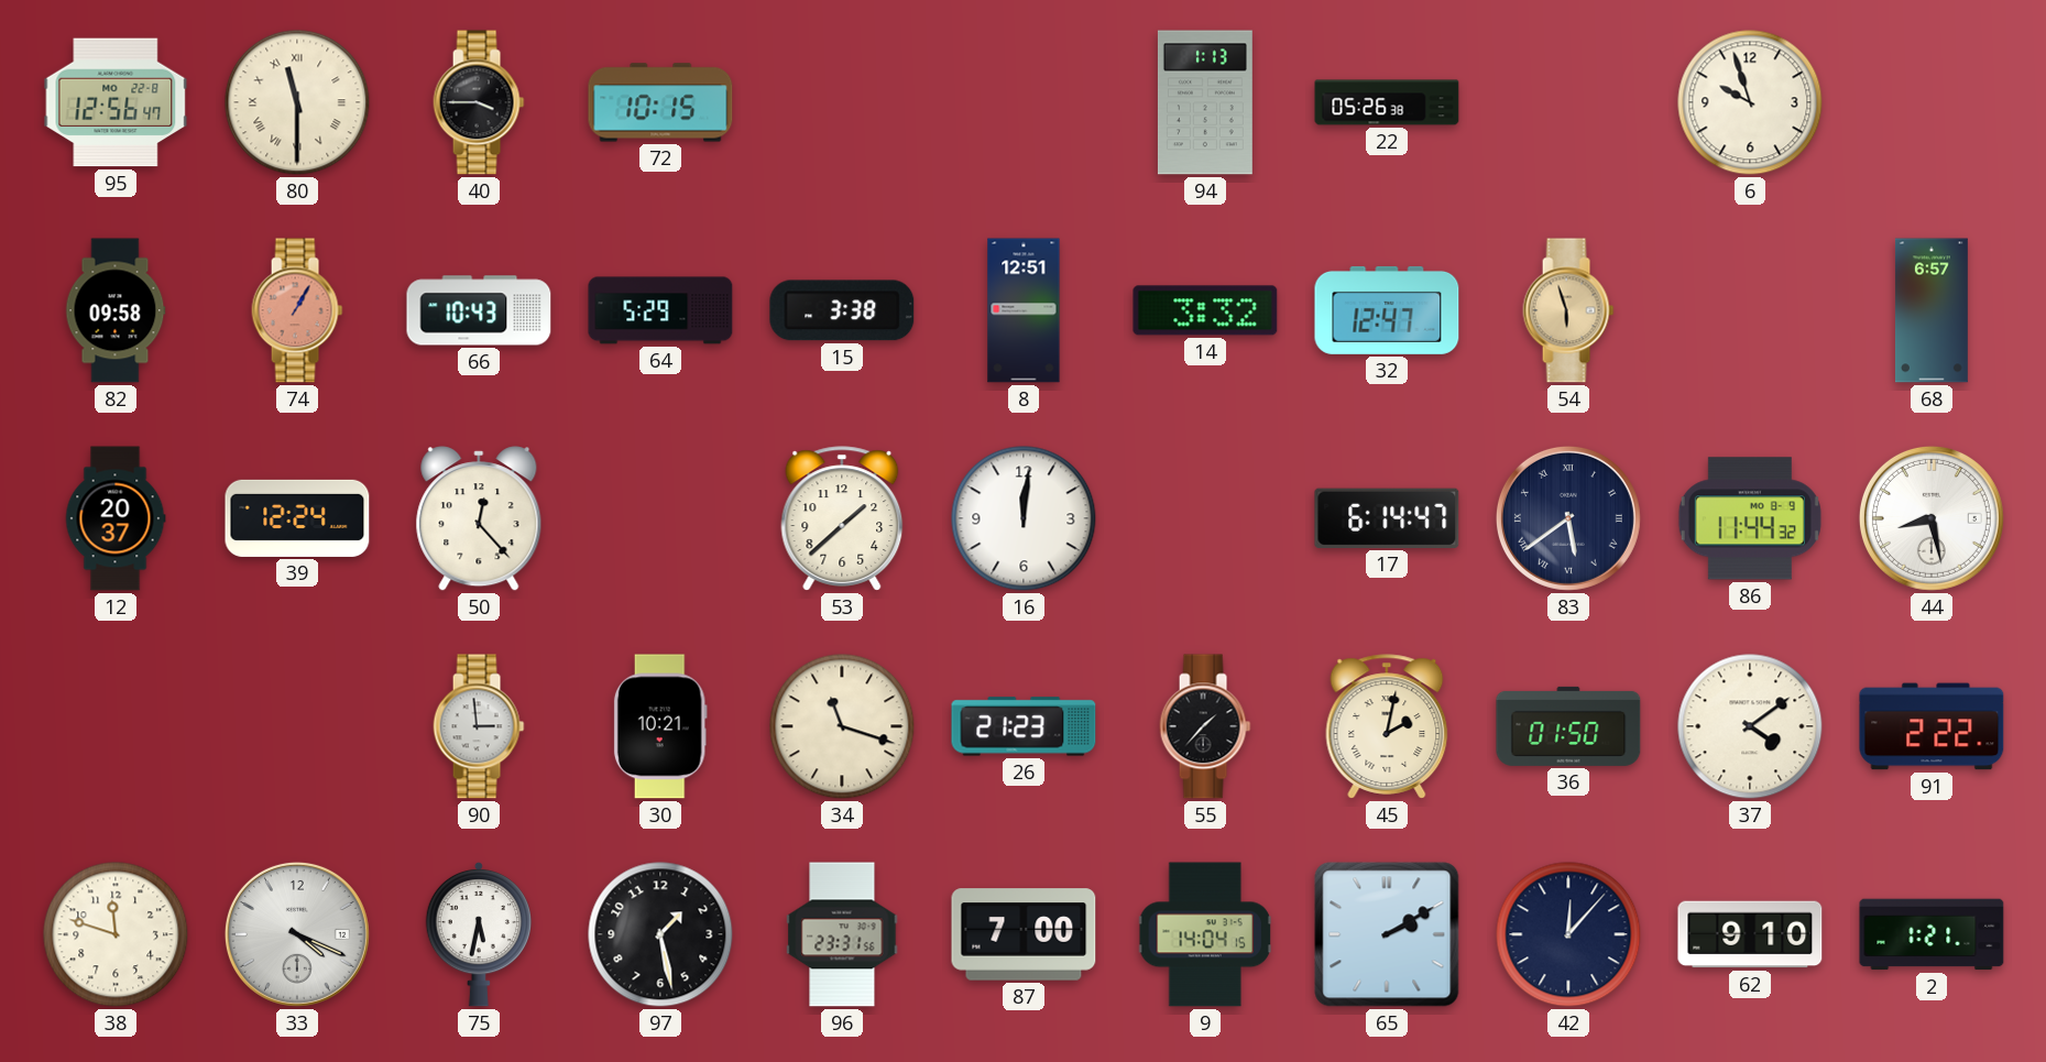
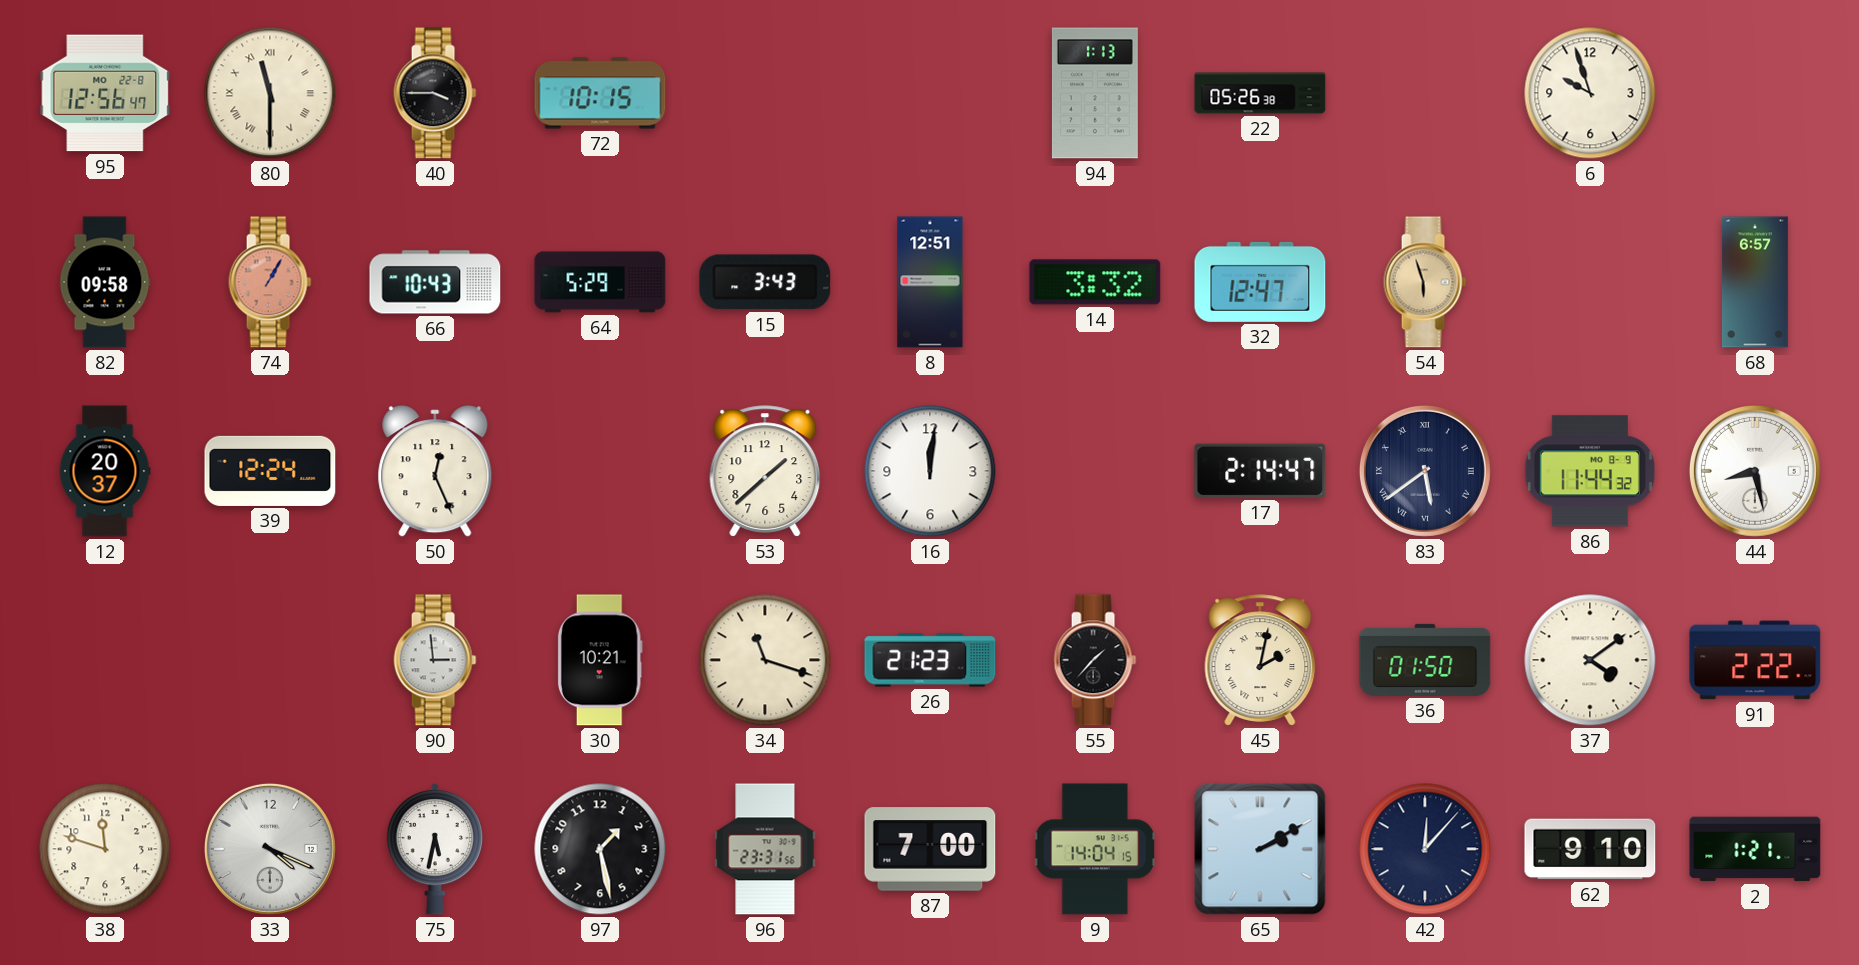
15: 3:38 -> 3:43 (765, 282)
50: 12:23 -> 12:26 (435, 471)
17: 6:14 -> 2:14 (1260, 471)
